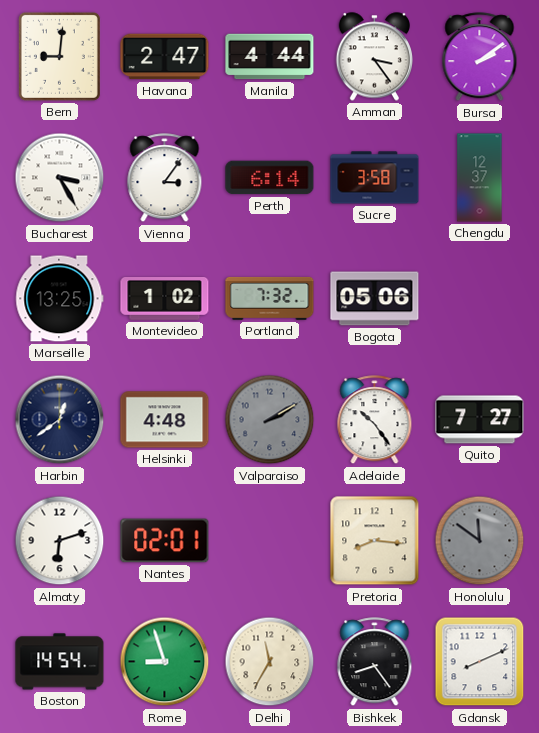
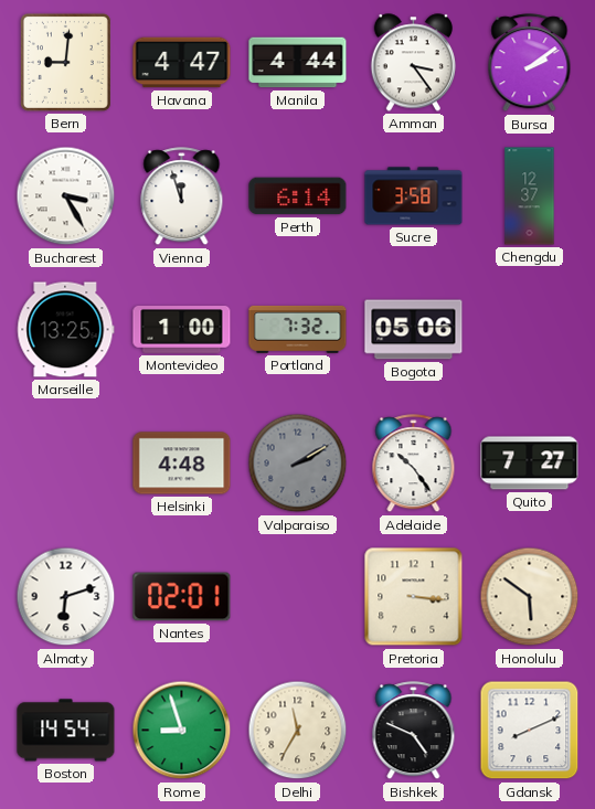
Havana: 2:47 -> 4:47 (182, 63)
Vienna: 3:06 -> 11:57 (182, 196)
Montevideo: 1:02 -> 1:00 (182, 330)
Harbin: 12:39 -> none (60, 420)
Pretoria: 8:16 -> 3:16 (414, 597)
Honolulu: 11:51 -> 5:51 (530, 597)
Honolulu dial: grey -> cream (530, 597)
Bishkek: 8:24 -> 4:49 (414, 731)
